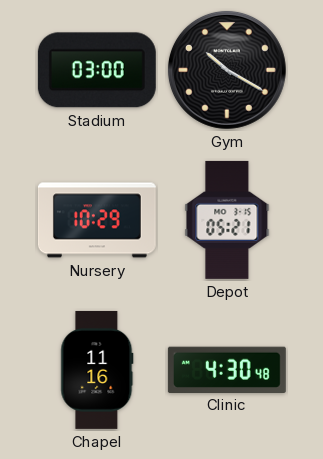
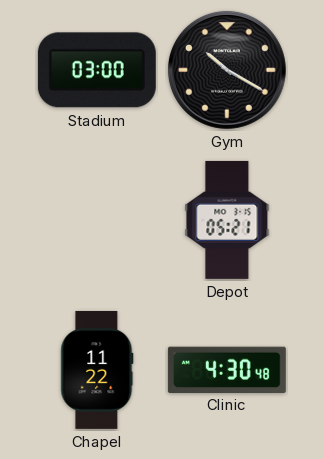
Nursery: 10:29 -> none (97, 220)
Chapel: 11:16 -> 11:22 (97, 370)
